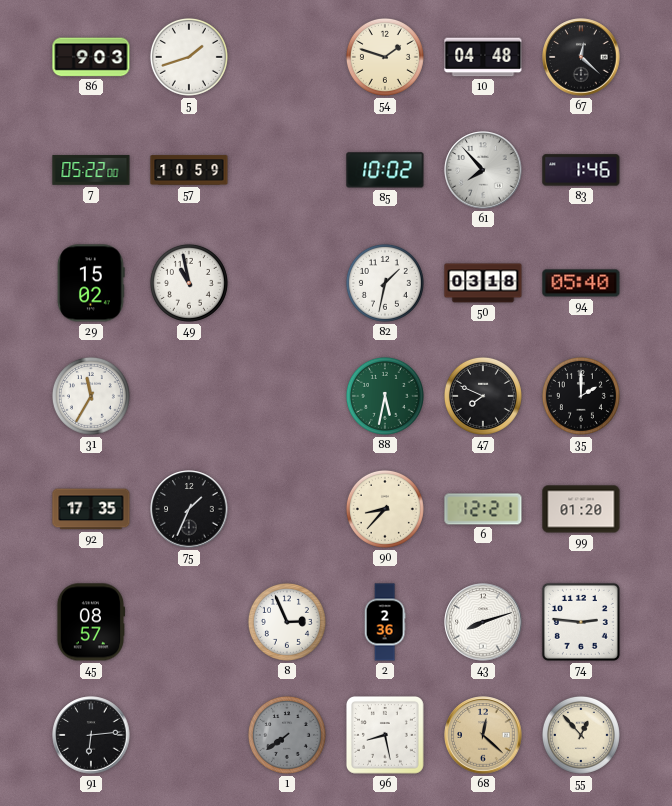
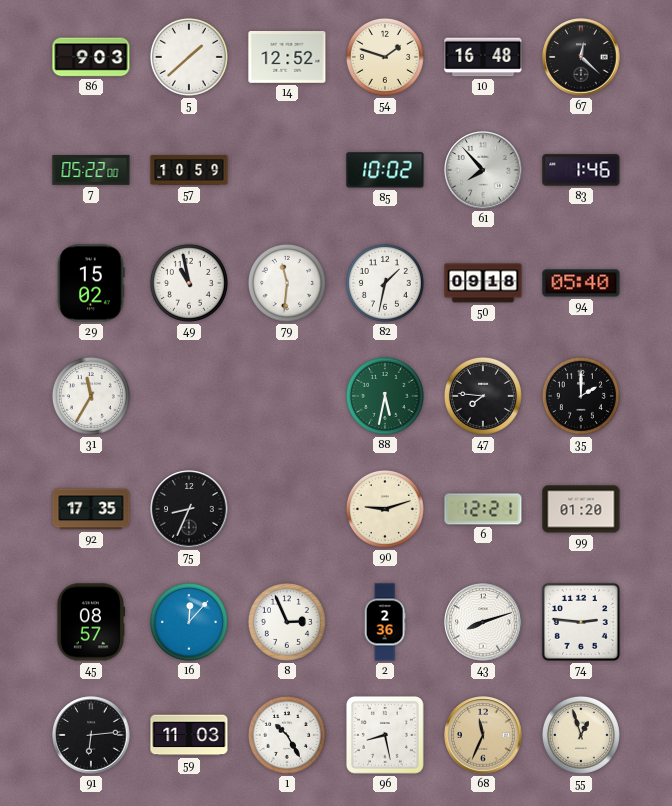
5: 1:42 -> 1:38 (189, 57)
14: none -> 12:52 (287, 58)
10: 04:48 -> 16:48 (483, 57)
79: none -> 11:31 (287, 283)
50: 03:18 -> 09:18 (483, 283)
47: 7:49 -> 7:46 (483, 396)
75: 1:34 -> 8:34 (189, 509)
90: 8:37 -> 9:12 (385, 509)
16: none -> 12:07 (189, 622)
59: none -> 11:03 (189, 735)
1: 7:39 -> 10:25 (287, 735)
1 dial: grey -> white (287, 735)
68: 12:22 -> 11:34 (483, 735)
55: 12:53 -> 12:57 (581, 735)
